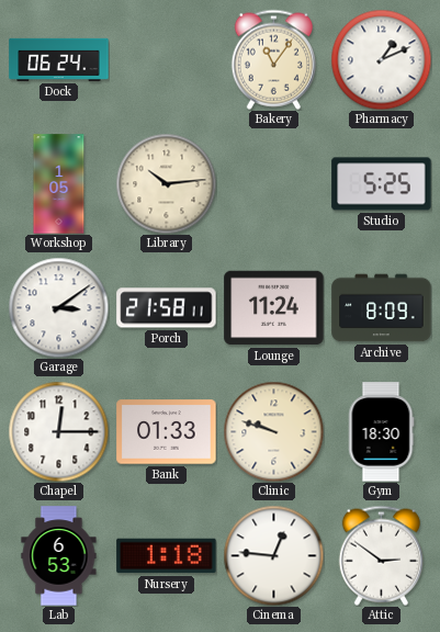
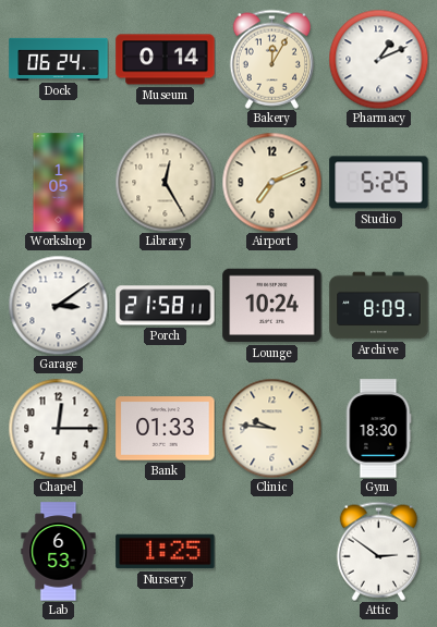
Museum: none -> 0:14 (166, 60)
Bakery: 11:06 -> 12:05 (271, 59)
Library: 10:14 -> 12:25 (165, 182)
Airport: none -> 7:11 (271, 182)
Lounge: 11:24 -> 10:24 (272, 306)
Clinic: 9:48 -> 9:46 (271, 428)
Nursery: 1:18 -> 1:25 (166, 552)
Cinema: 12:46 -> none (273, 555)
